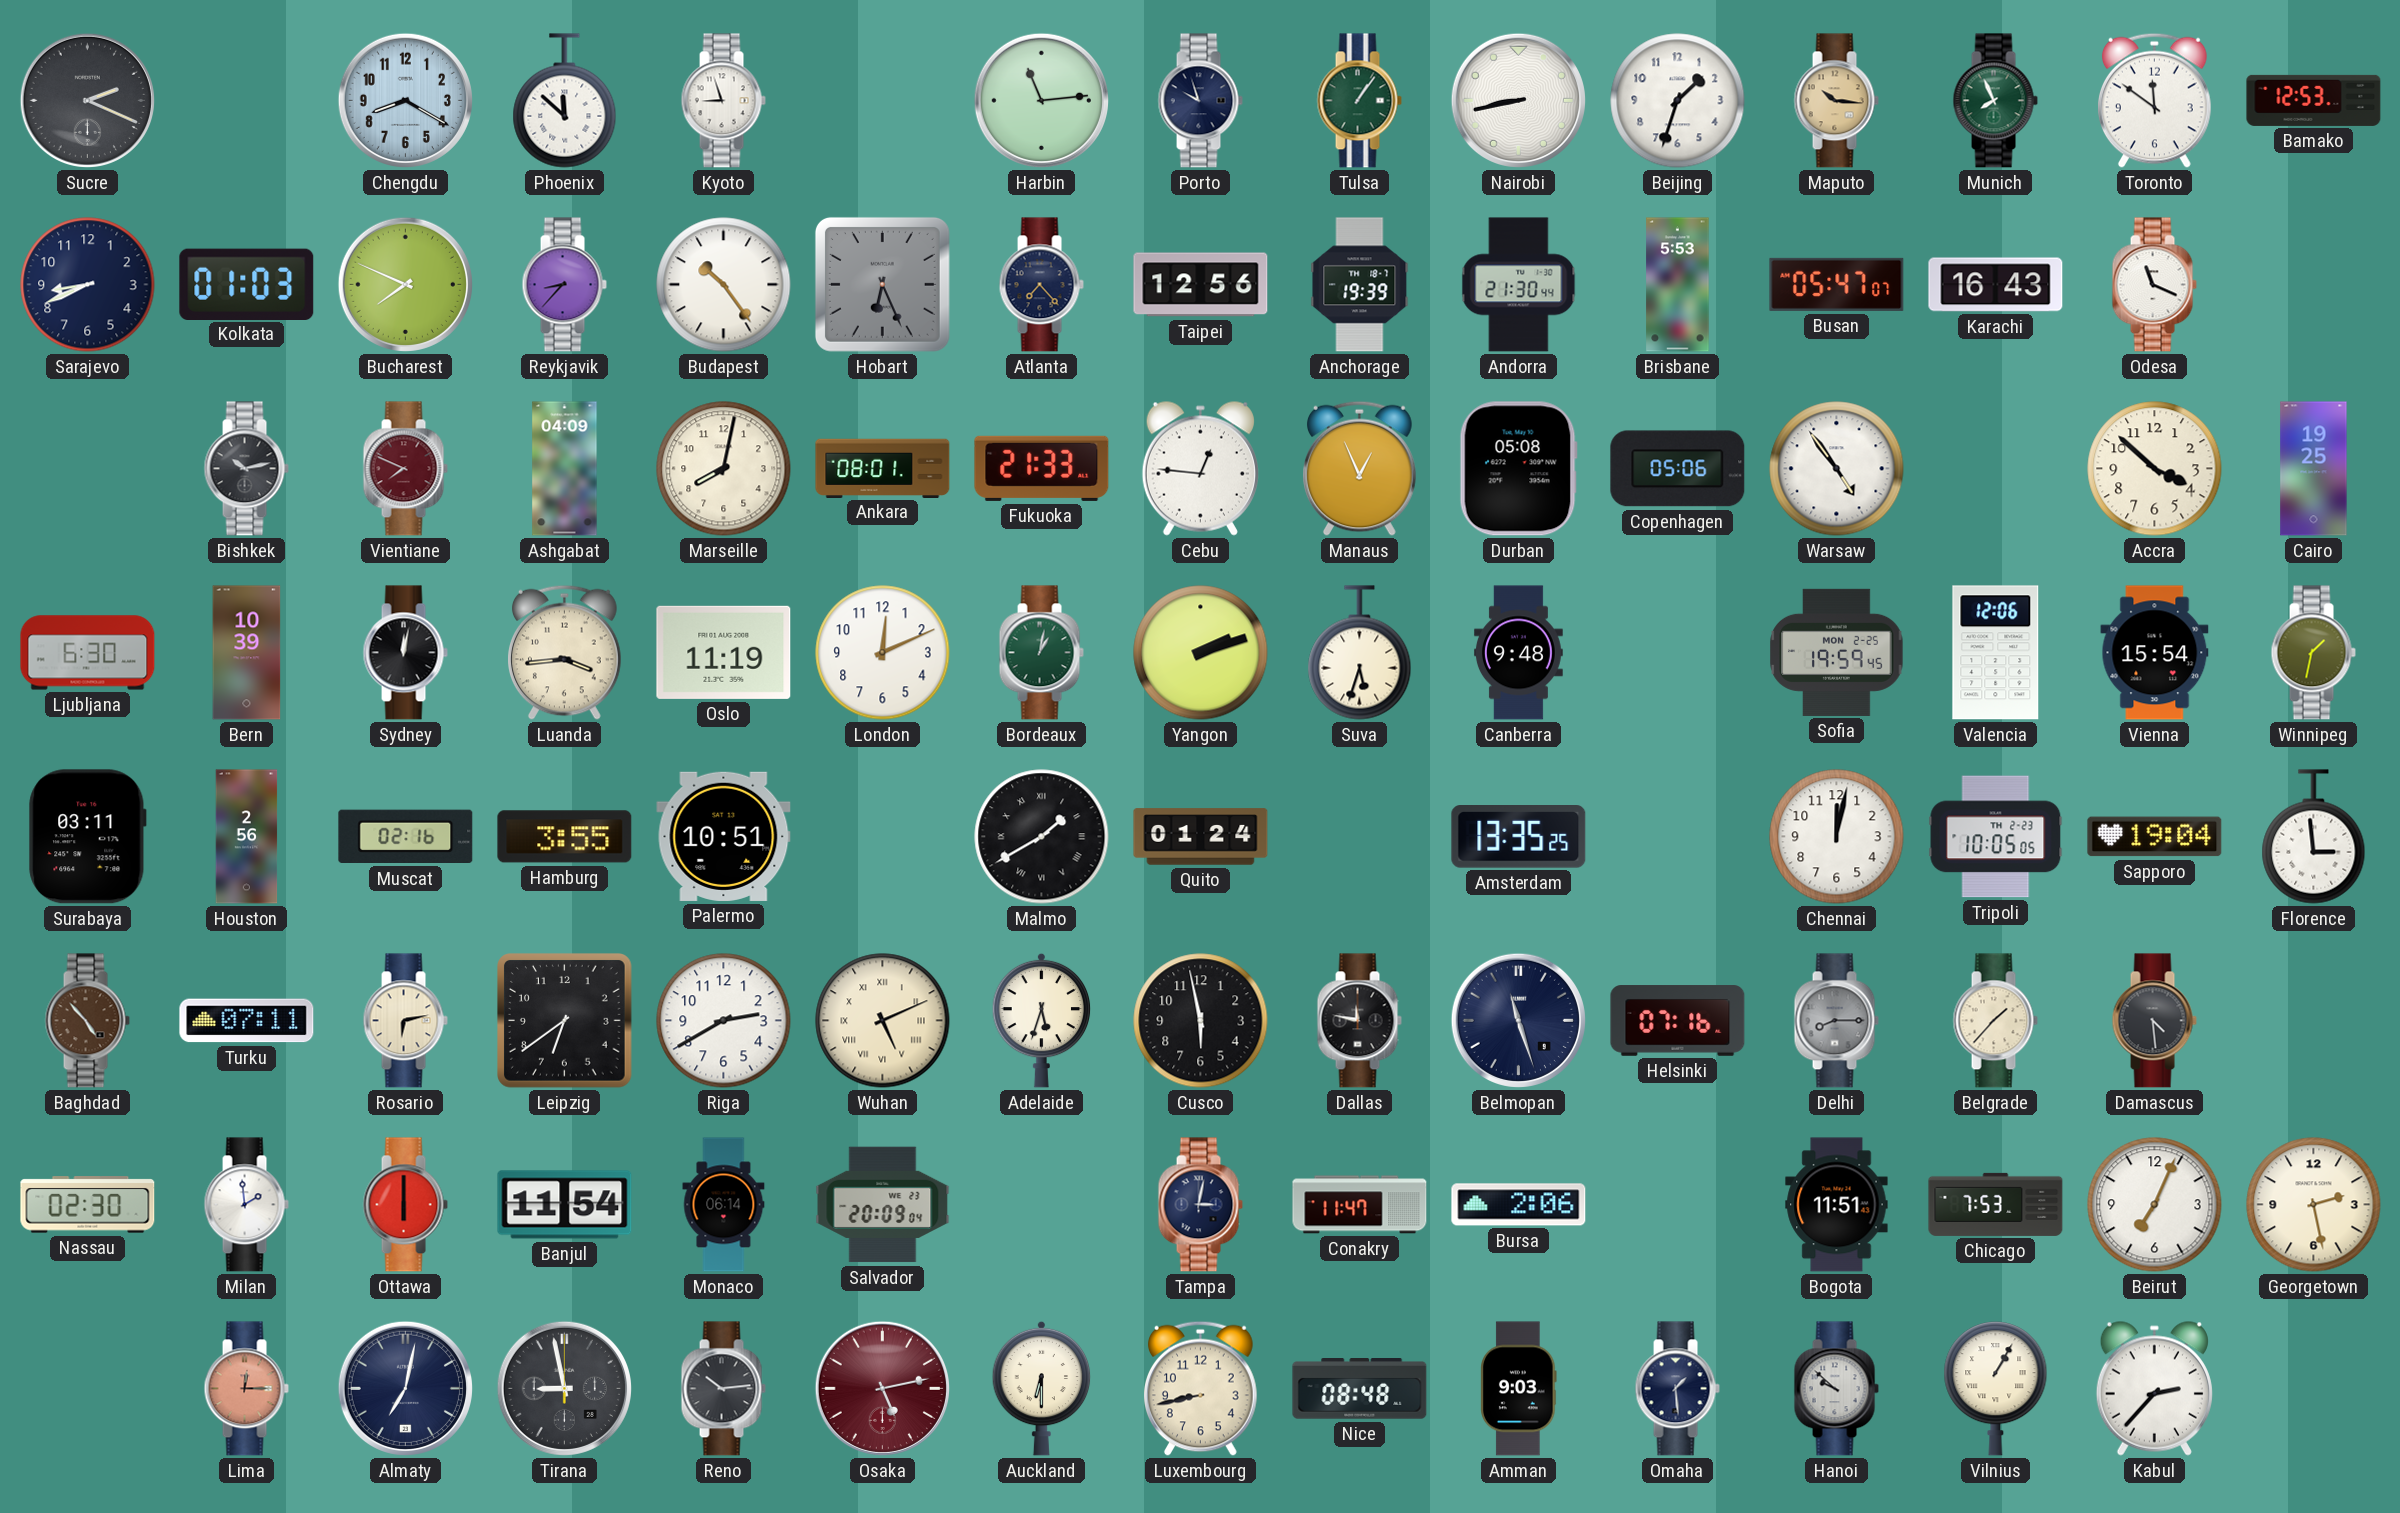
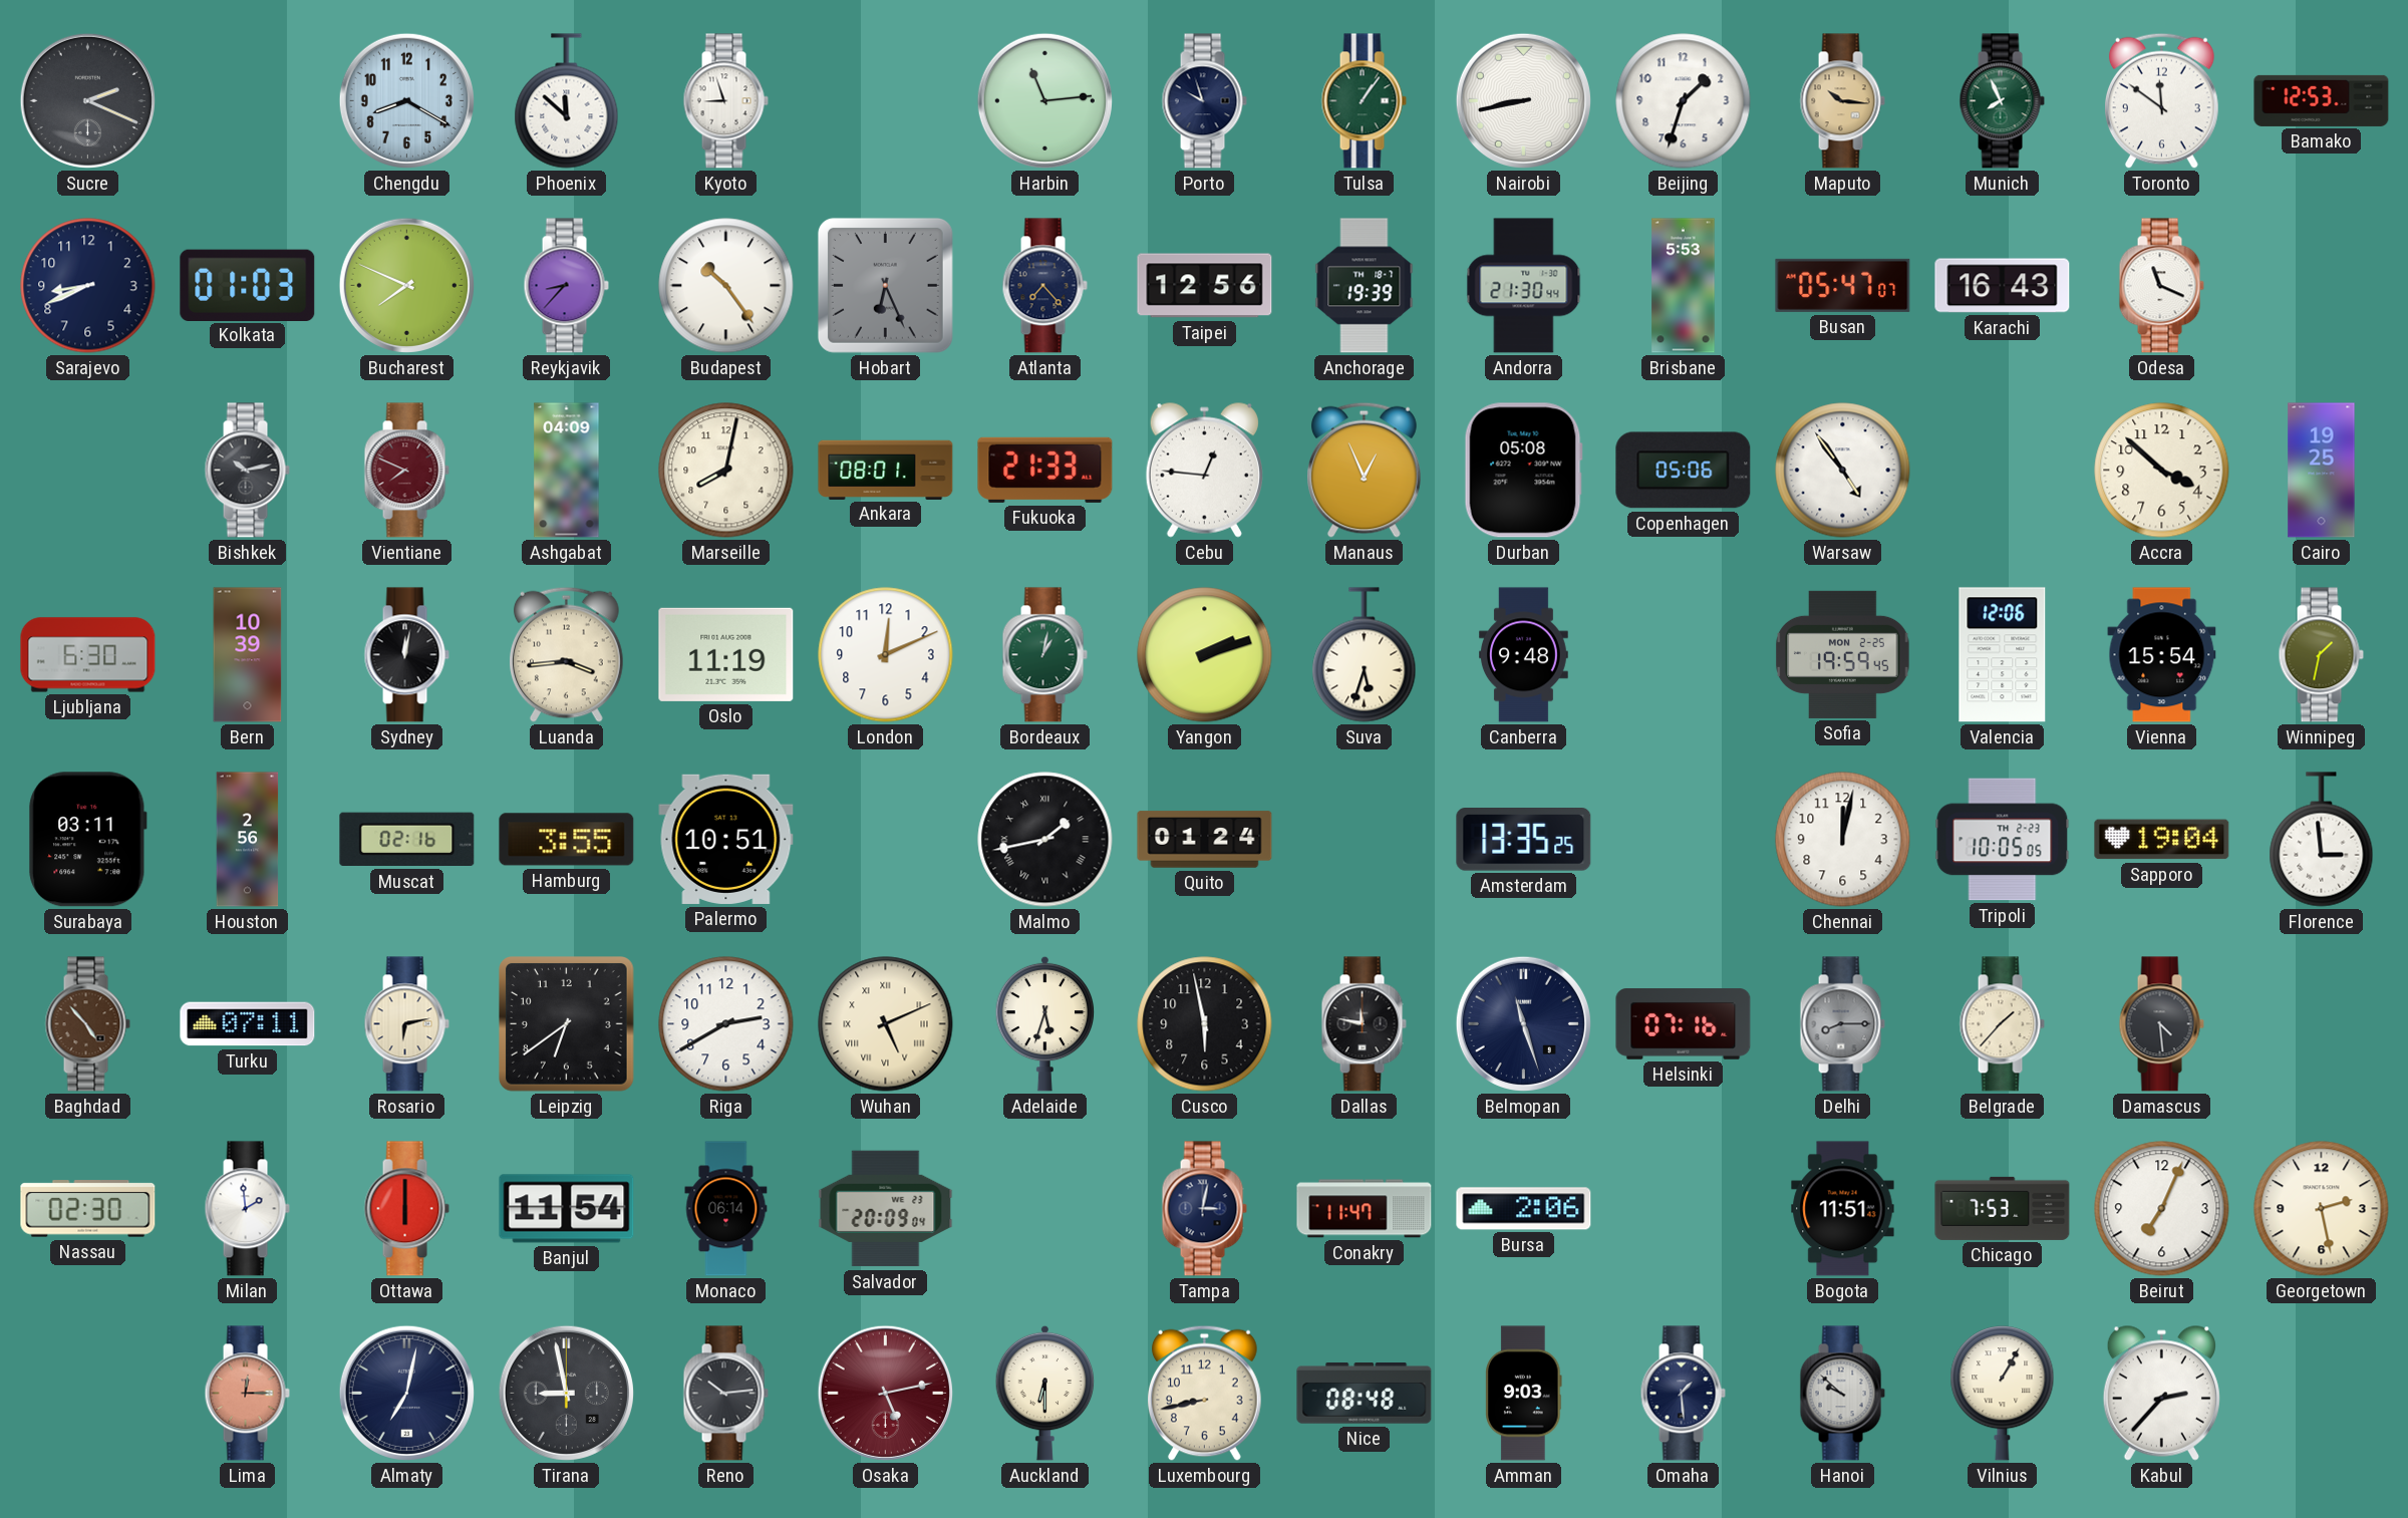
Malmo: 1:40 -> 1:43 (1045, 840)
